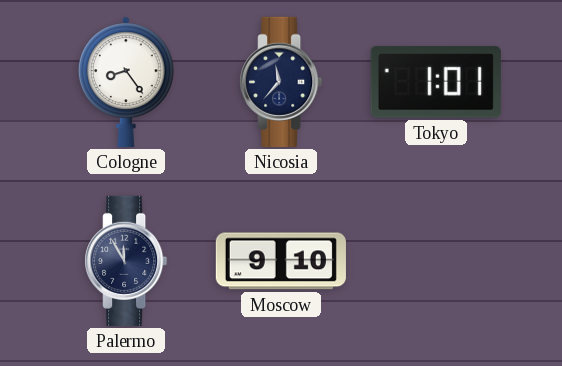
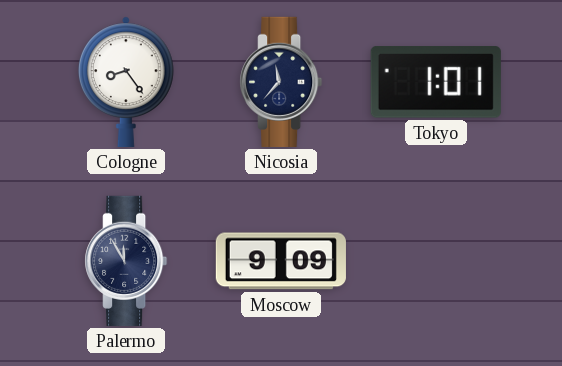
Moscow: 9:10 -> 9:09 (281, 261)
